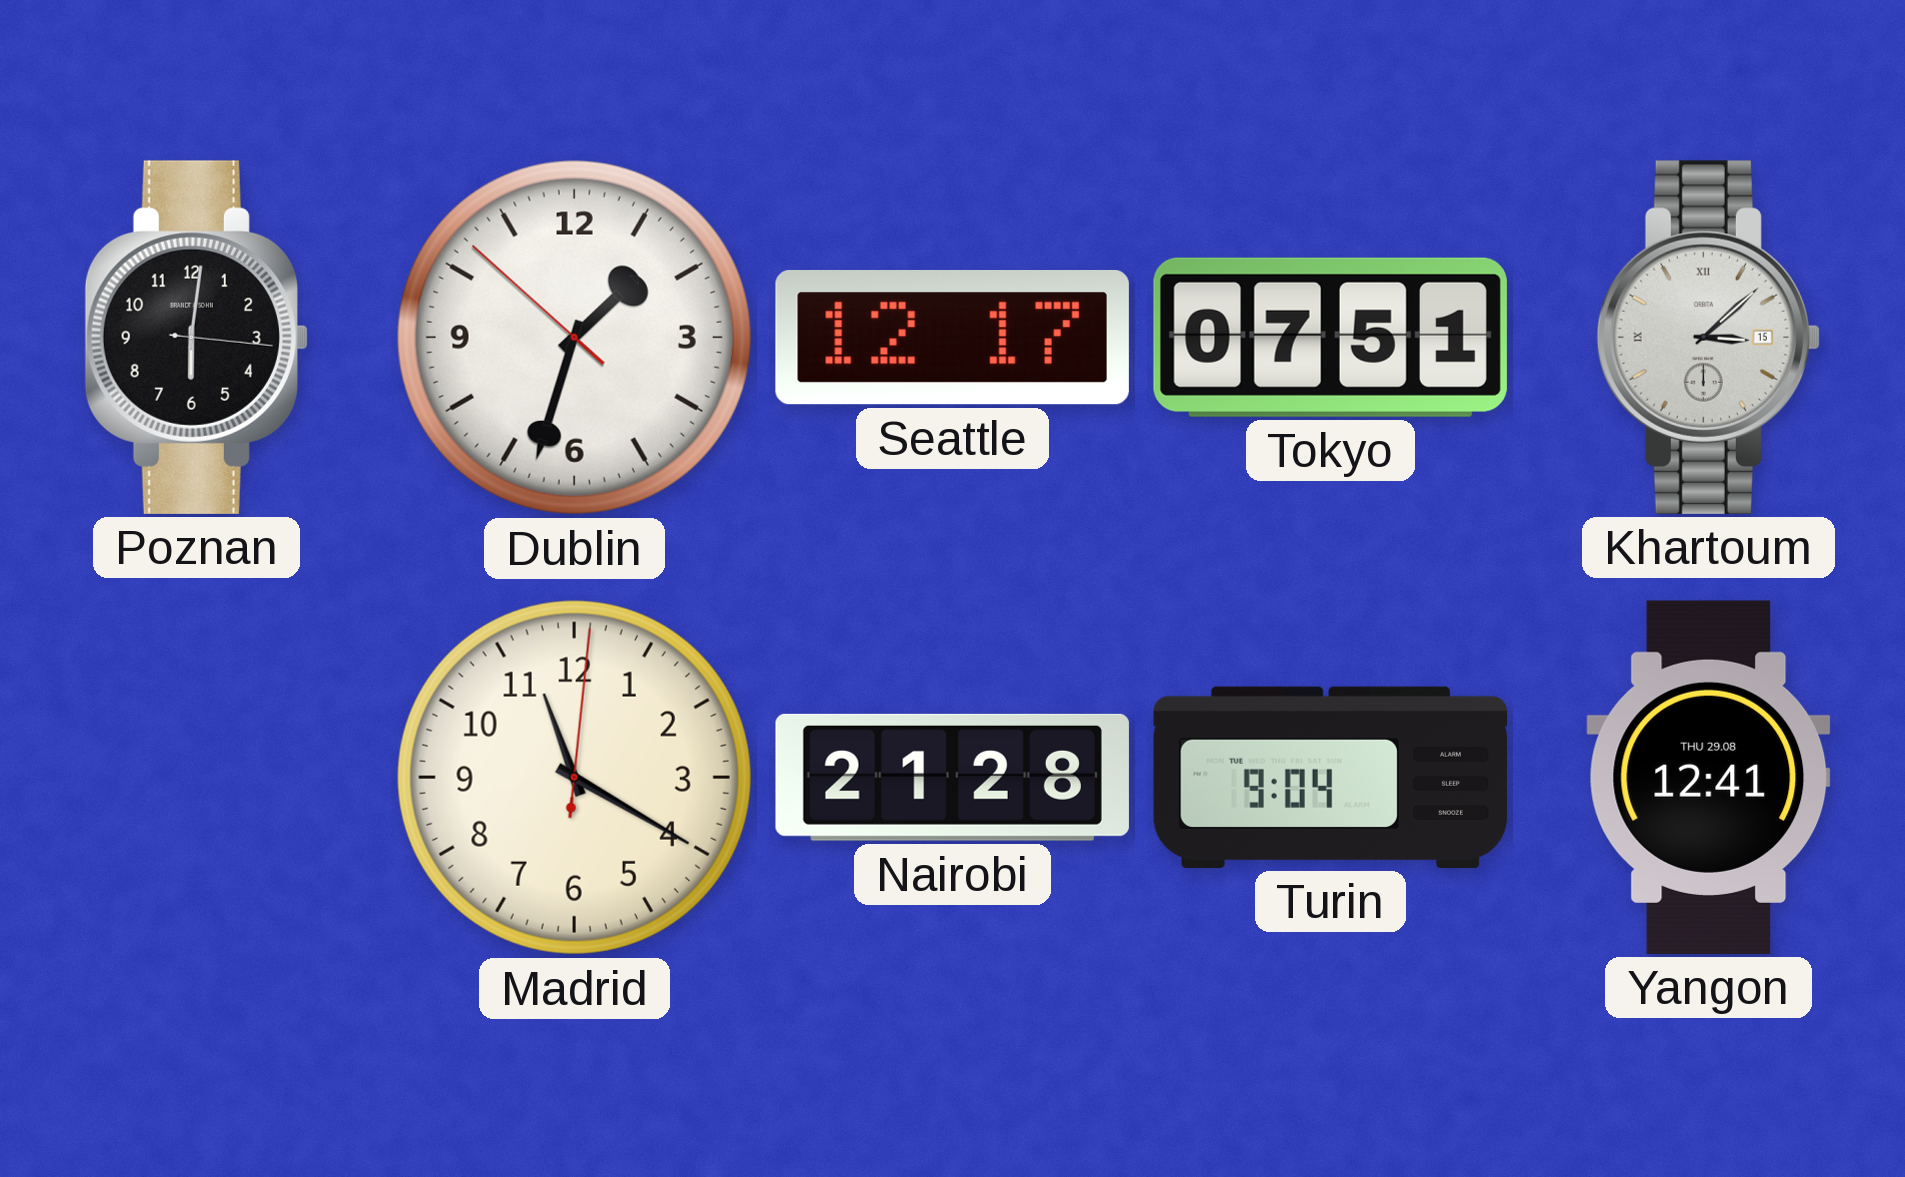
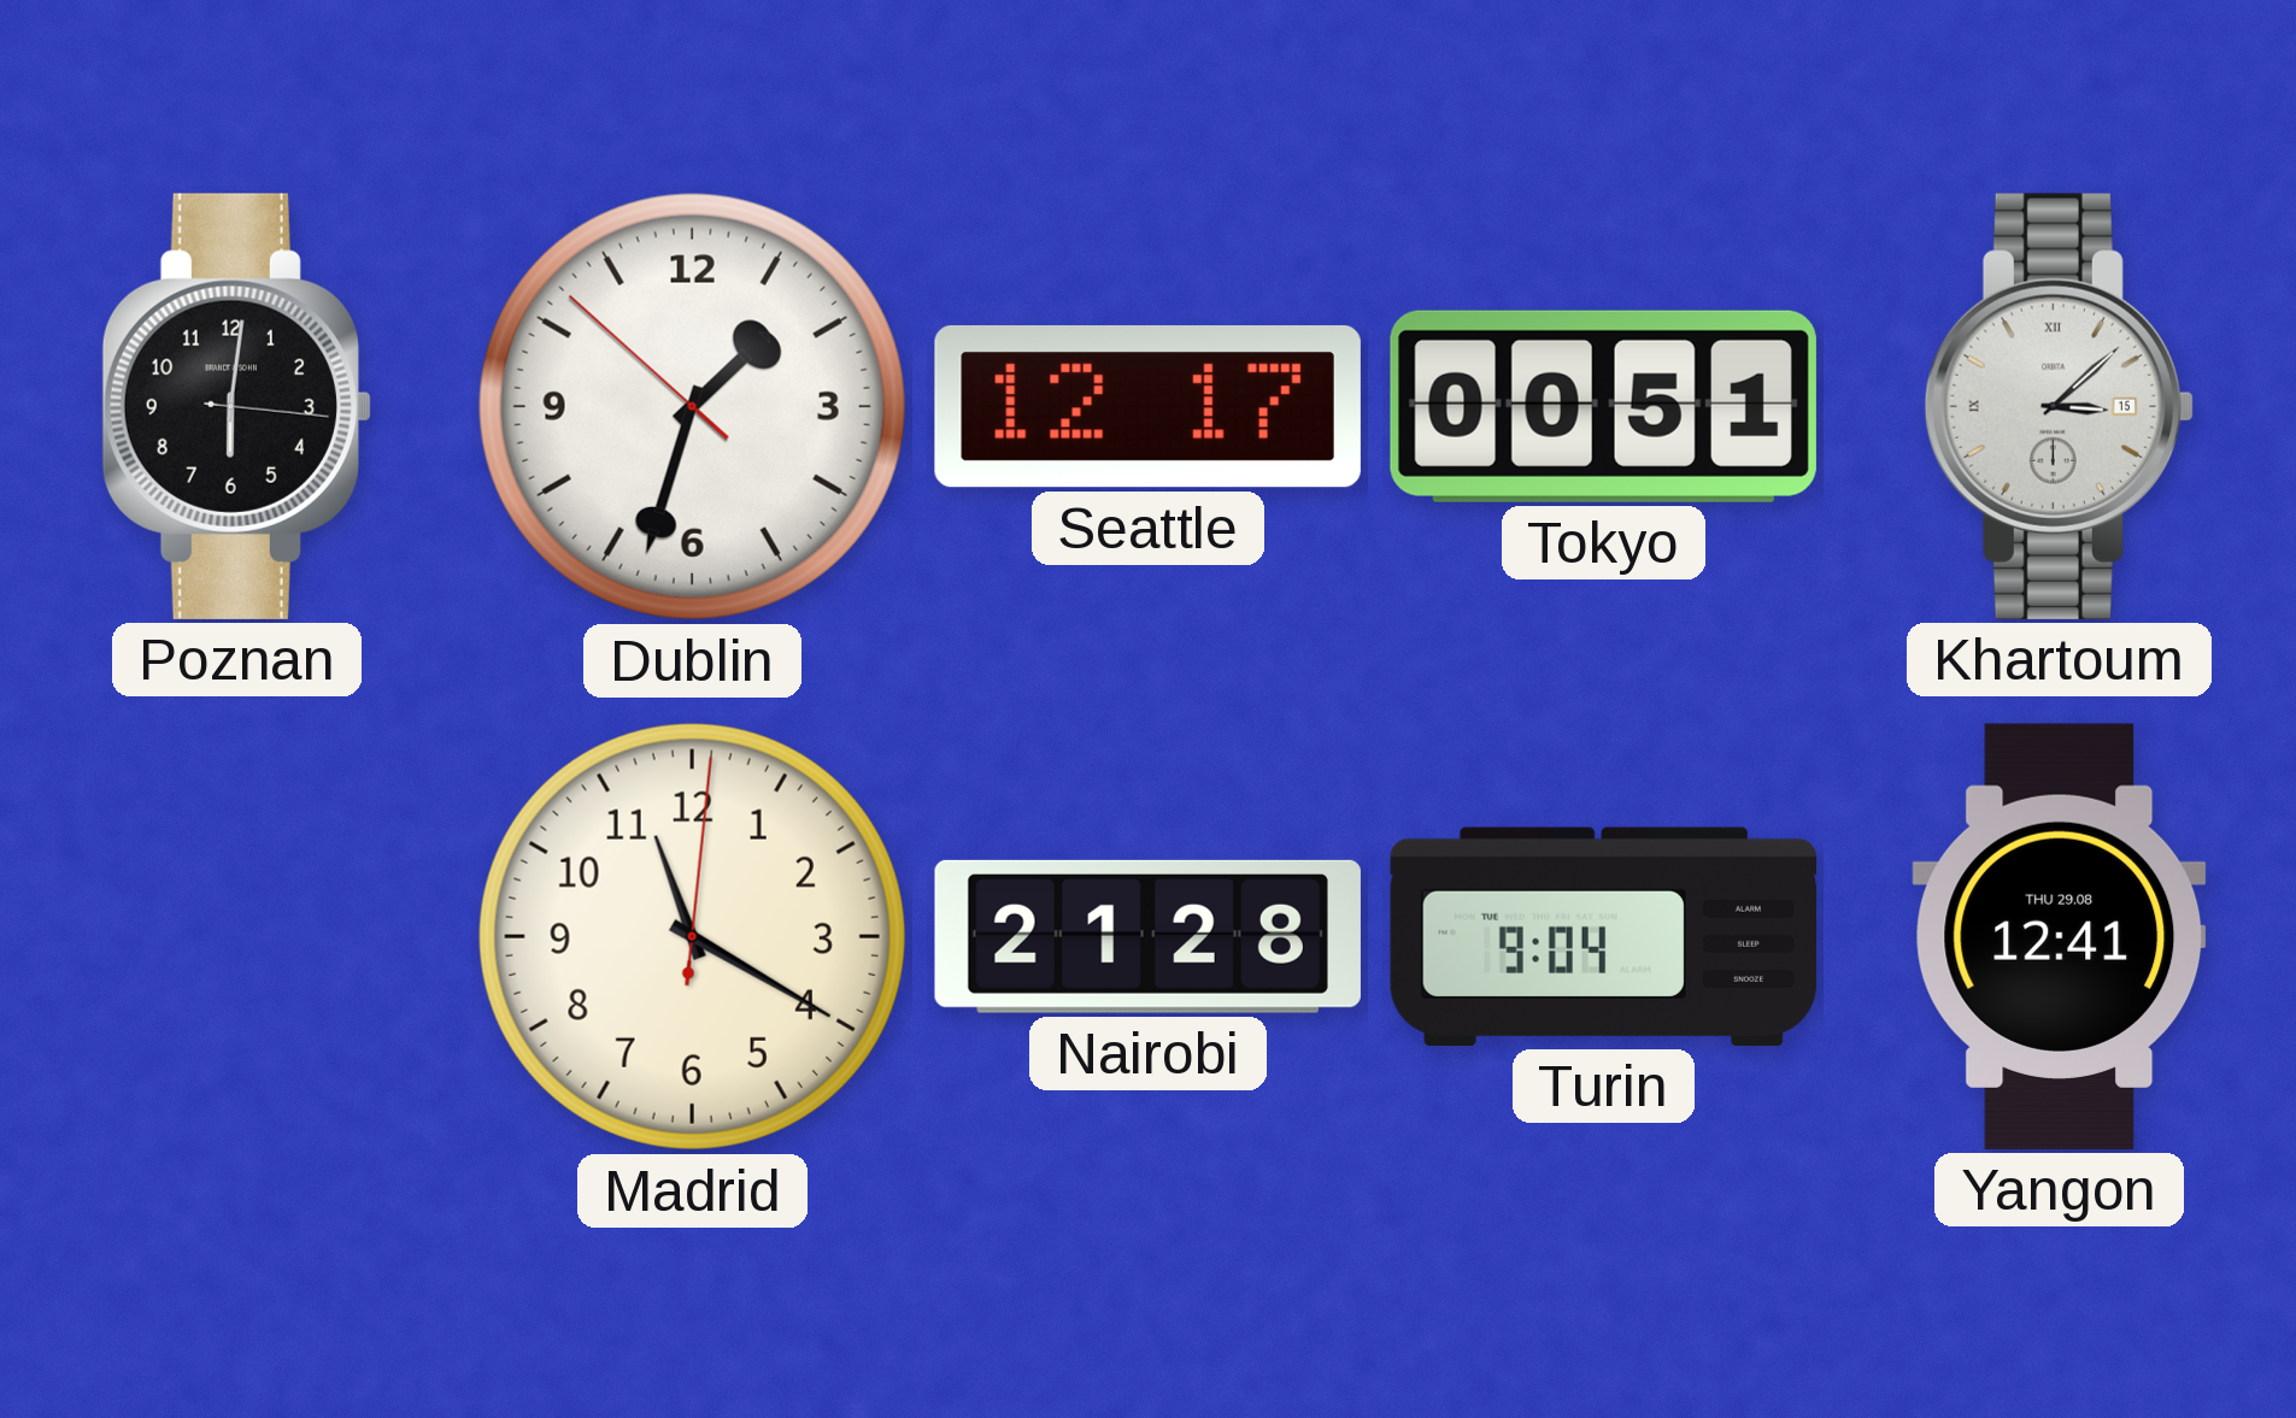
Tokyo: 07:51 -> 00:51 (1603, 406)
